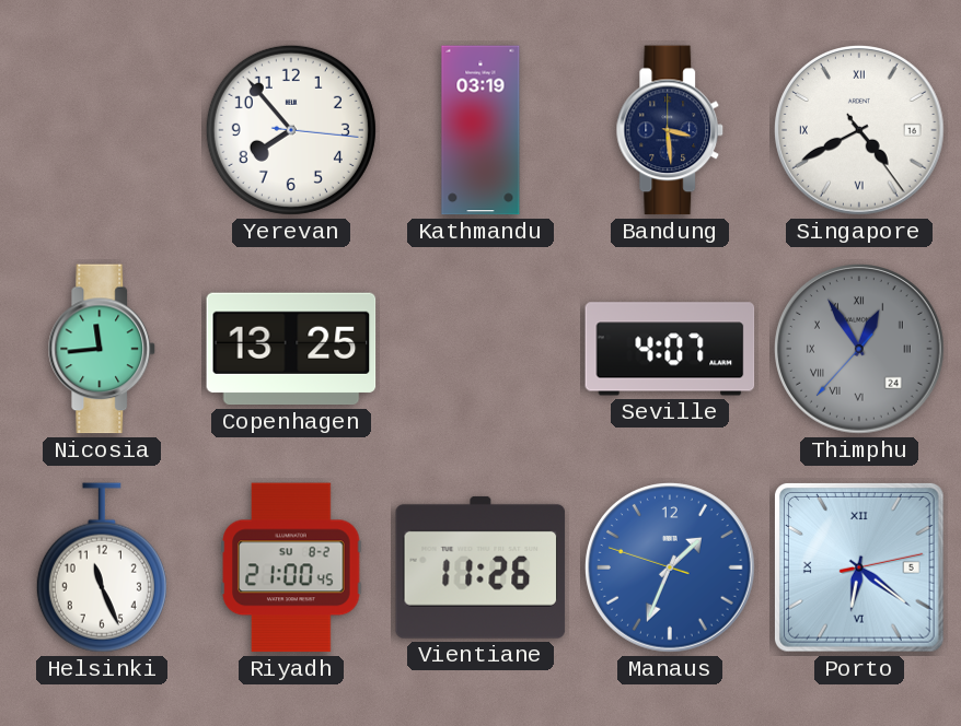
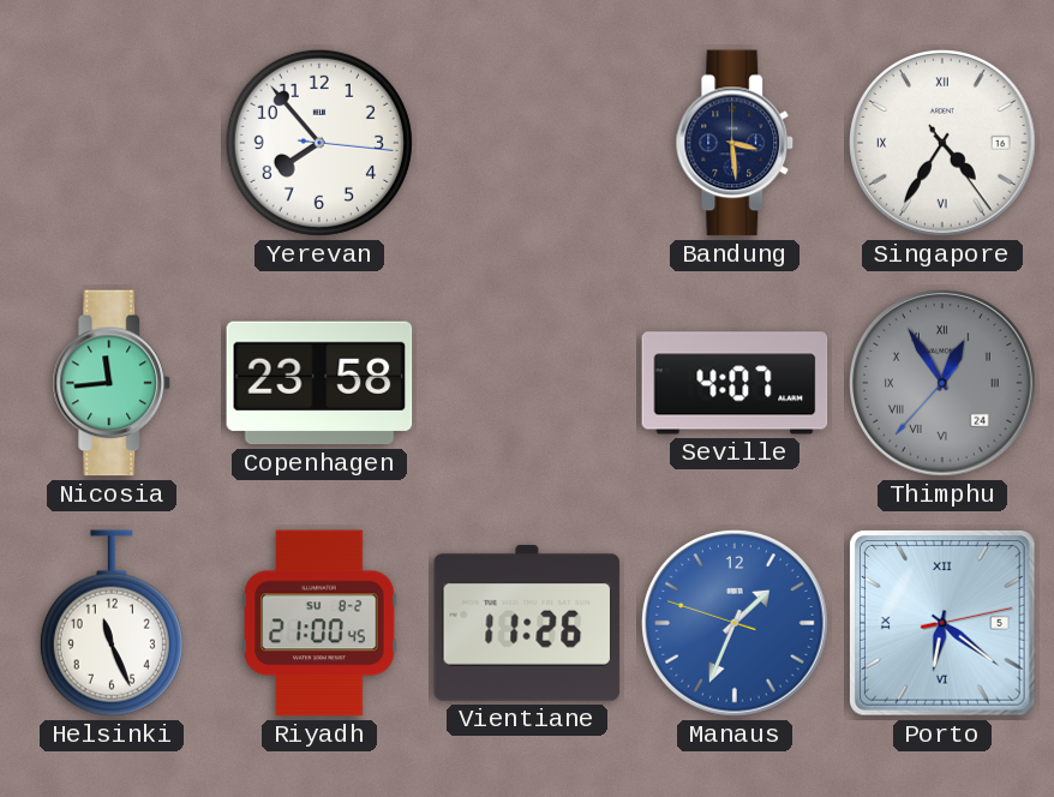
Kathmandu: 03:19 -> none (480, 130)
Singapore: 4:40 -> 4:35 (942, 143)
Copenhagen: 13:25 -> 23:58 (319, 383)
